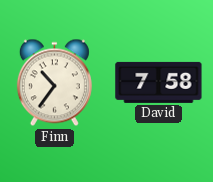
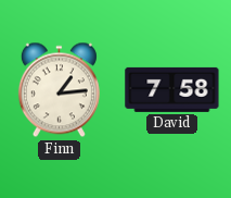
Finn: 10:36 -> 1:14 (59, 90)
